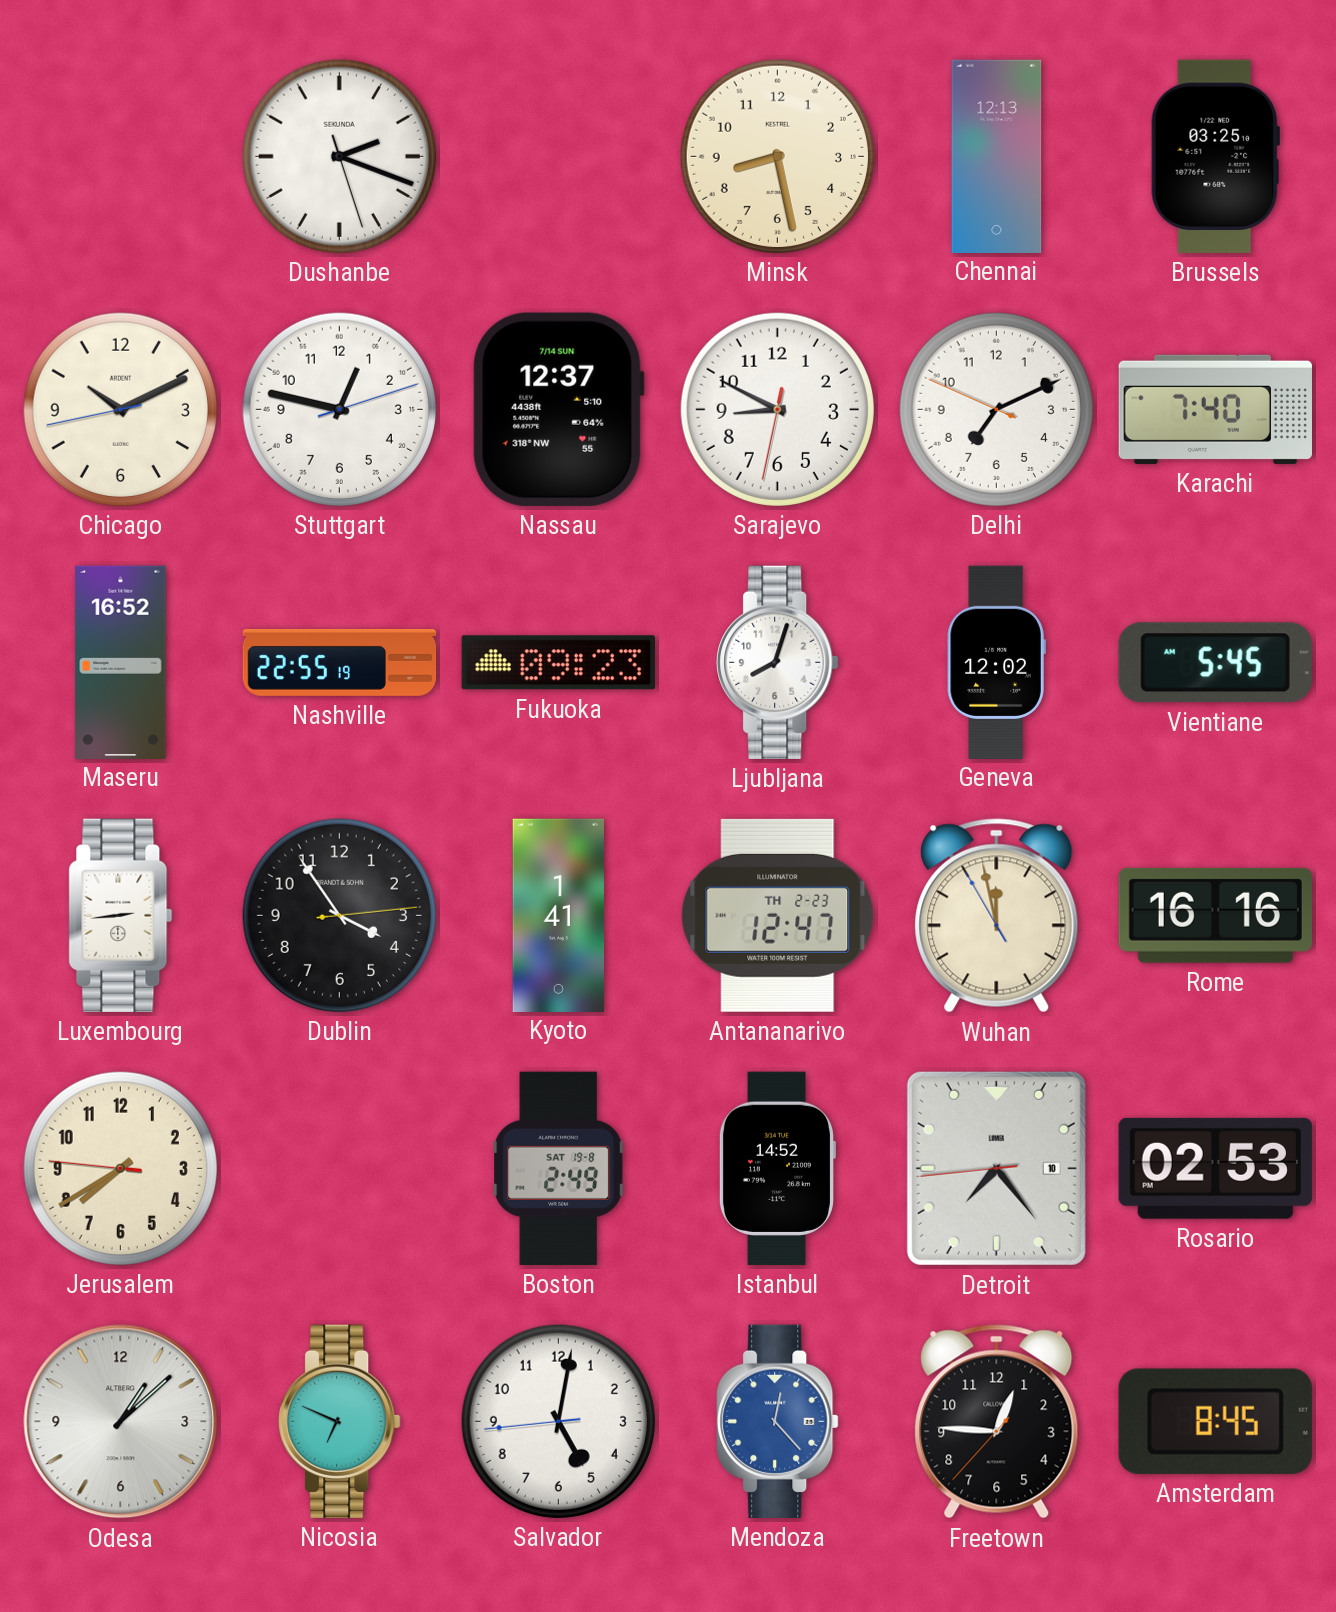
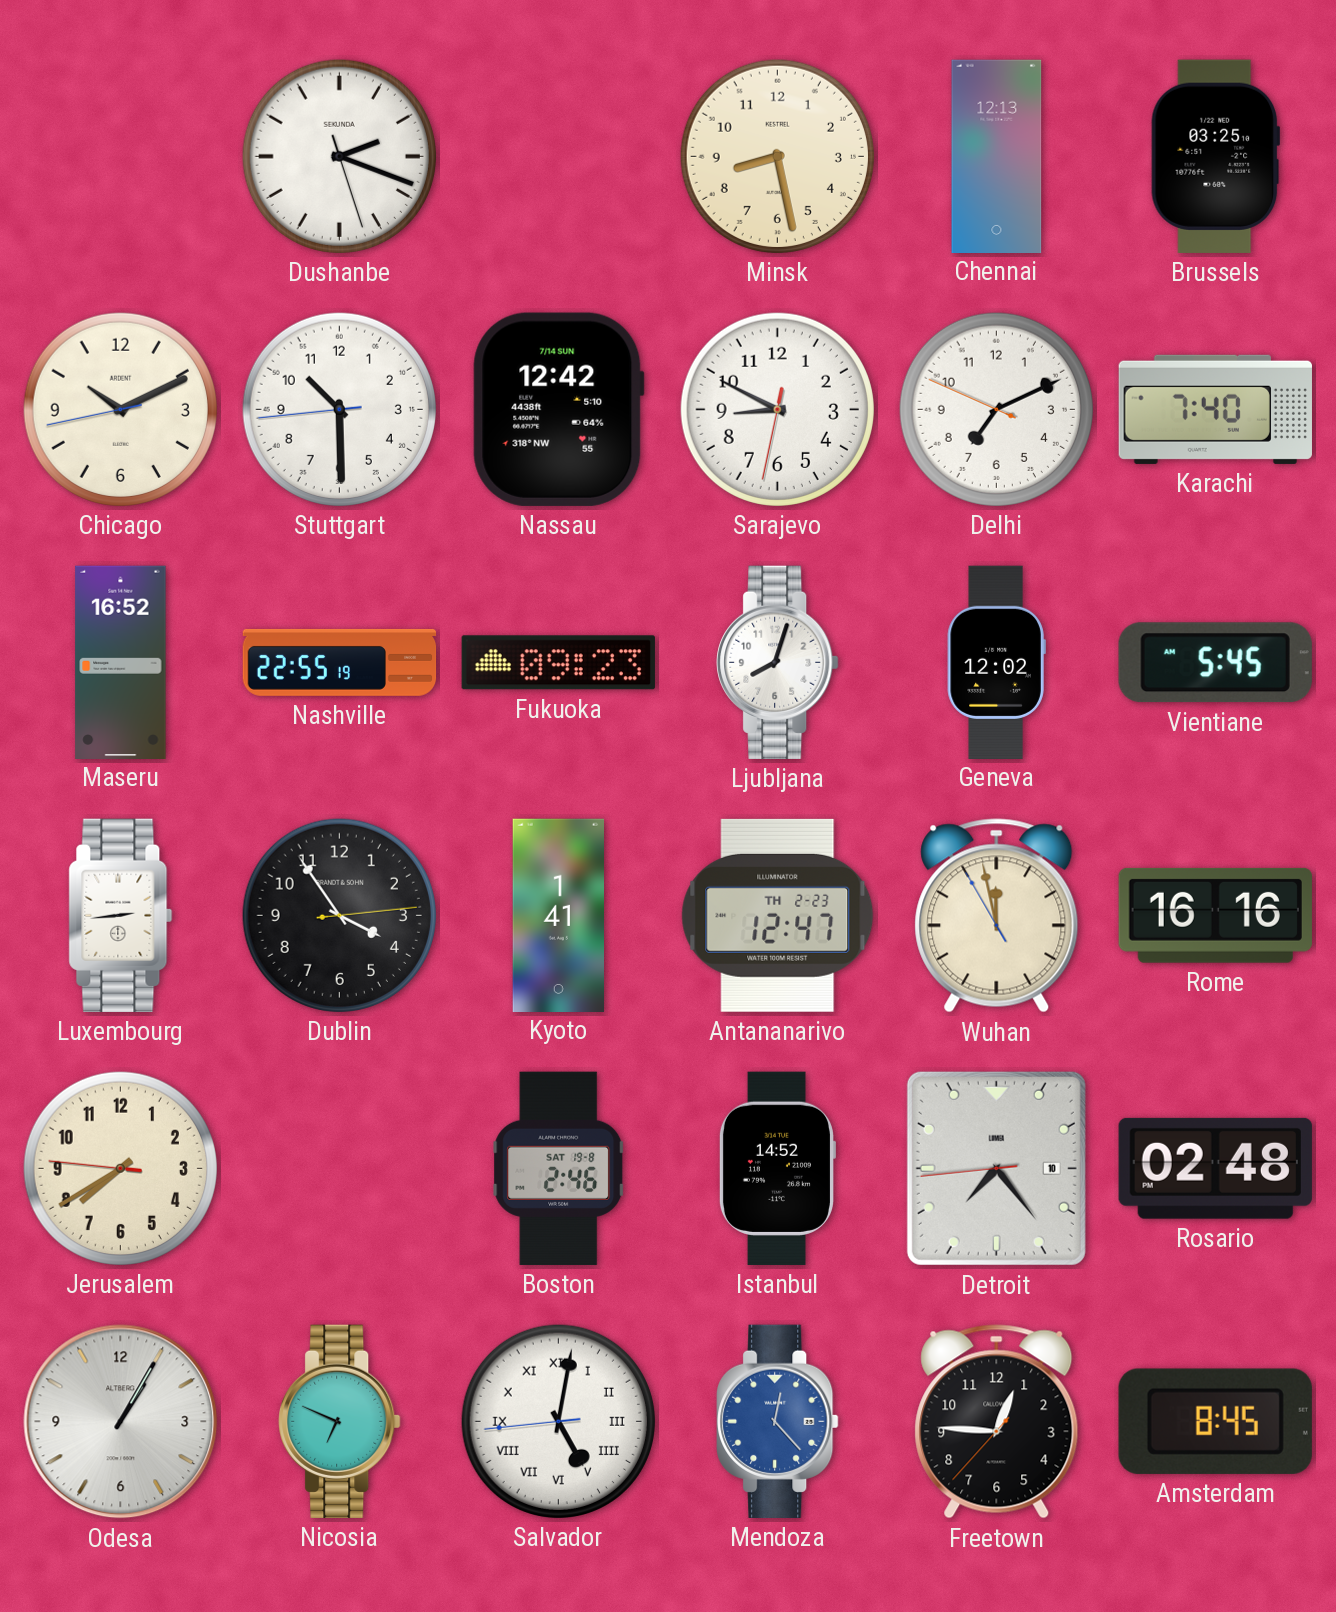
Stuttgart: 12:47 -> 10:29 (339, 409)
Nassau: 12:37 -> 12:42 (558, 409)
Boston: 2:49 -> 2:46 (559, 1168)
Rosario: 02:53 -> 02:48 (1215, 1168)
Odesa: 1:08 -> 1:05 (121, 1422)
Salvador numerals: Arabic -> Roman (558, 1421)
